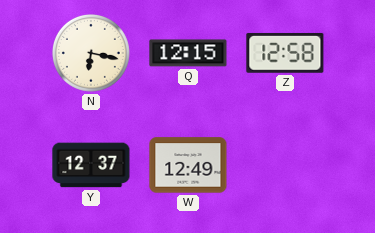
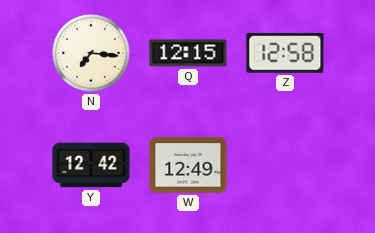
N: 6:17 -> 7:16 (91, 53)
Y: 12:37 -> 12:42 (91, 165)
